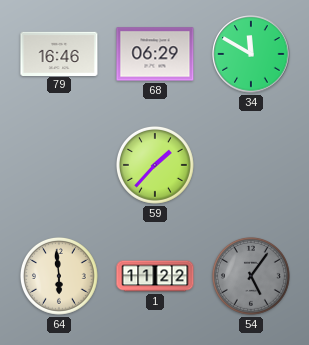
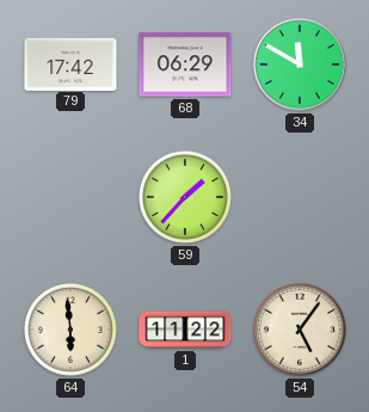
79: 16:46 -> 17:42 (70, 63)
54 dial: grey -> cream (300, 330)
